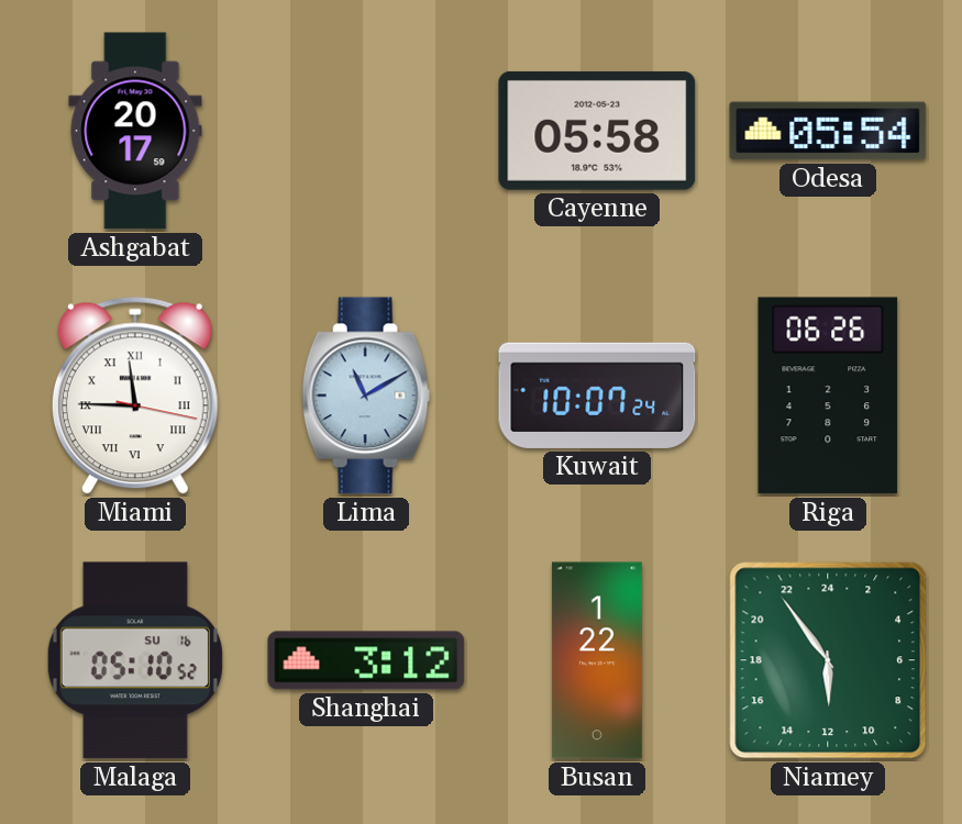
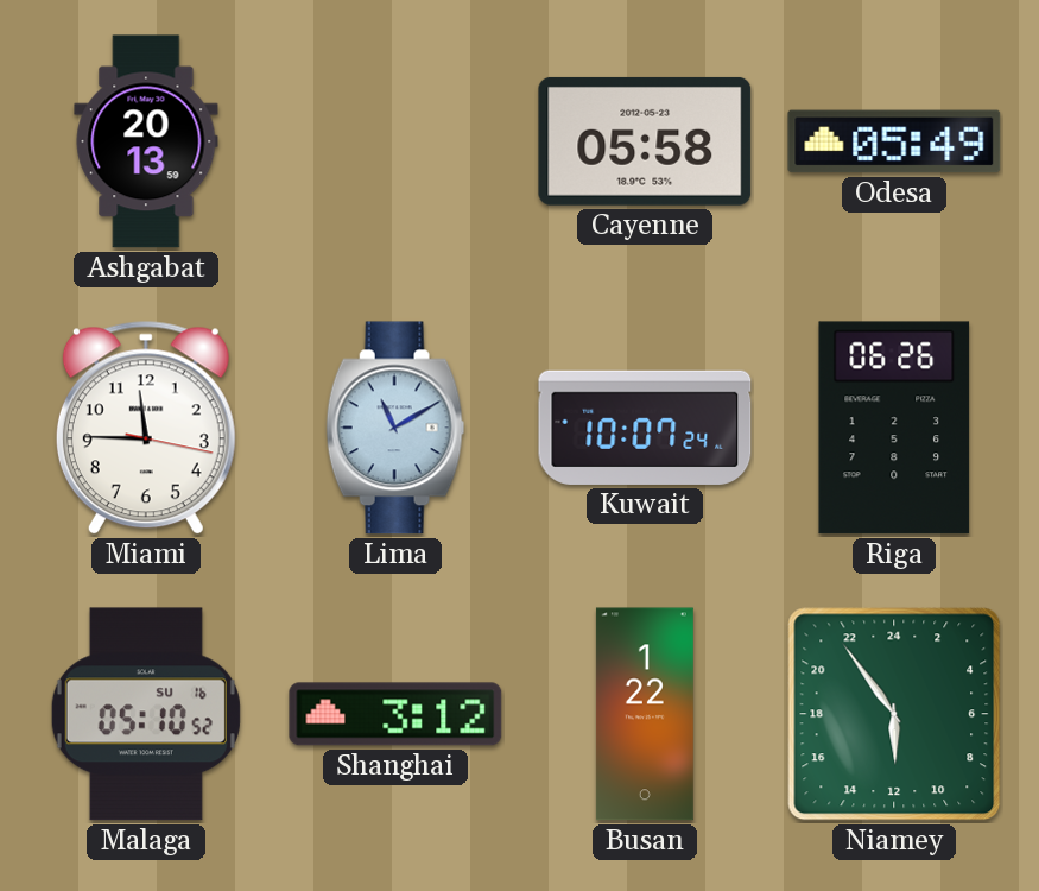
Ashgabat: 20:17 -> 20:13 (146, 141)
Odesa: 05:54 -> 05:49 (894, 141)
Miami numerals: Roman -> Arabic (146, 428)
